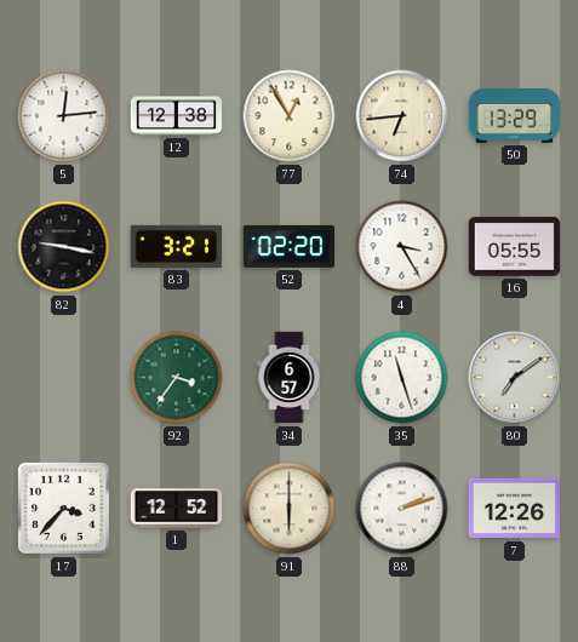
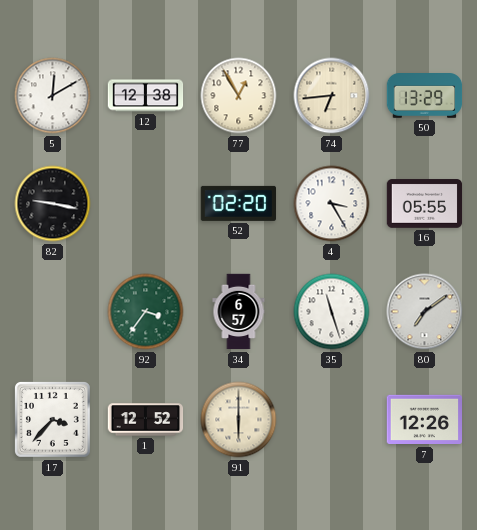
5: 12:14 -> 12:10 (53, 96)
83: 3:21 -> none (176, 246)
88: 2:12 -> none (402, 509)
